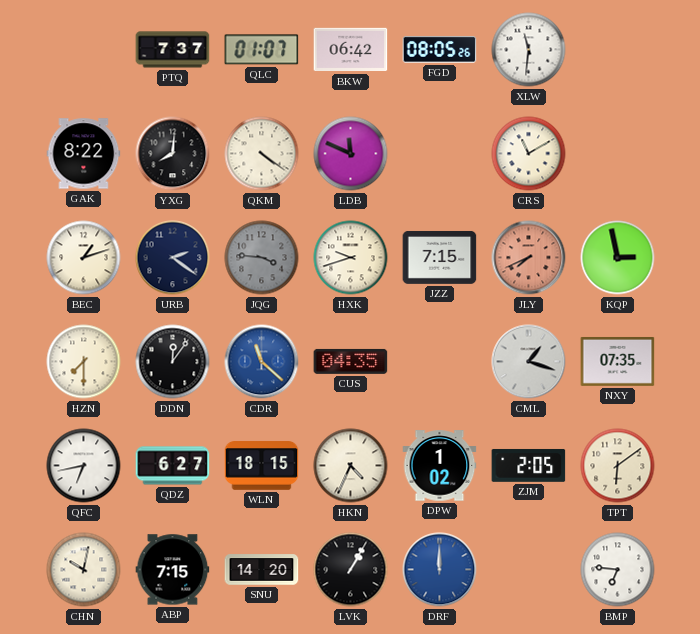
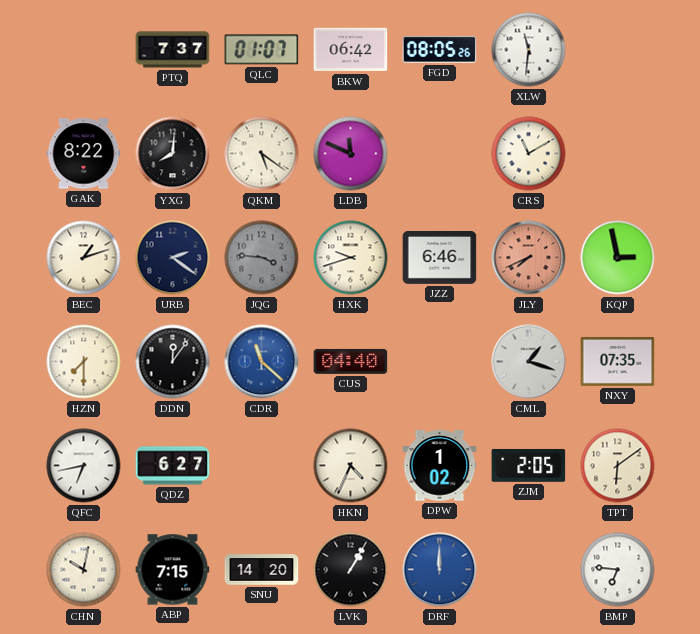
QKM: 4:21 -> 5:21 (262, 154)
JZZ: 7:15 -> 6:46 (440, 257)
CUS: 04:35 -> 04:40 (351, 361)
WLN: 18:15 -> none (262, 466)
